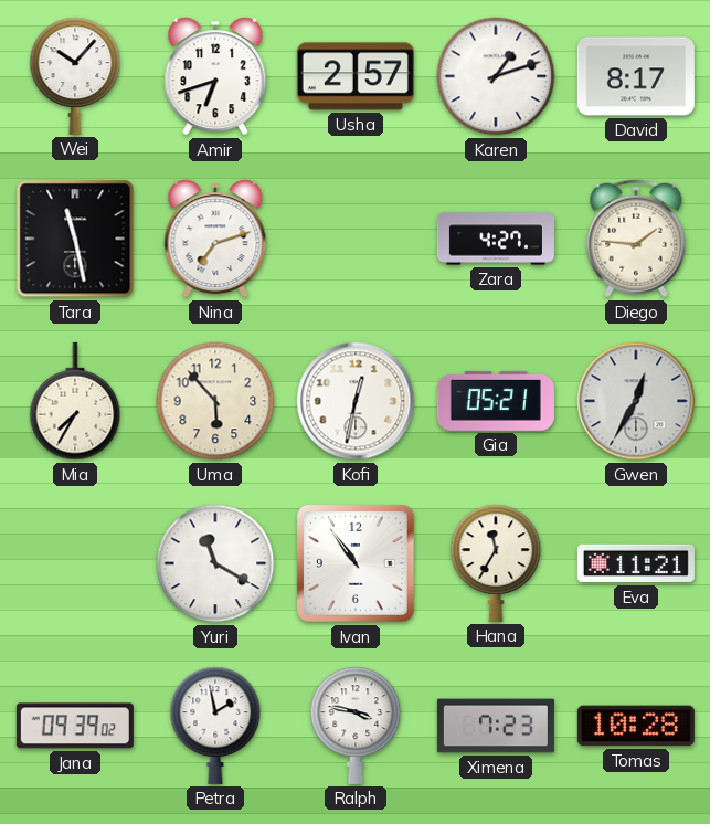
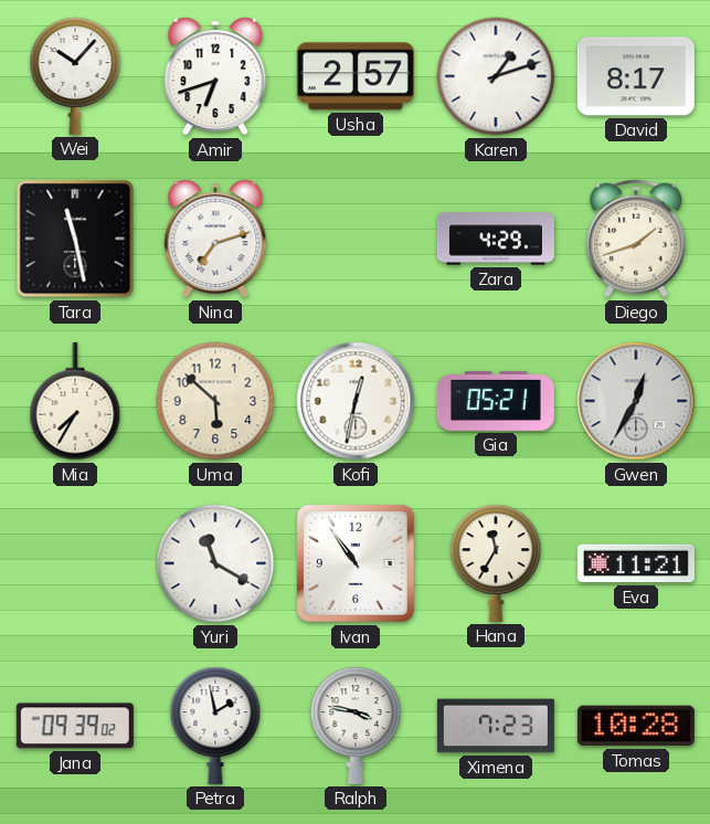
Zara: 4:27 -> 4:29 (496, 239)
Diego: 1:46 -> 1:42 (636, 239)
Uma: 5:53 -> 5:52 (215, 401)
